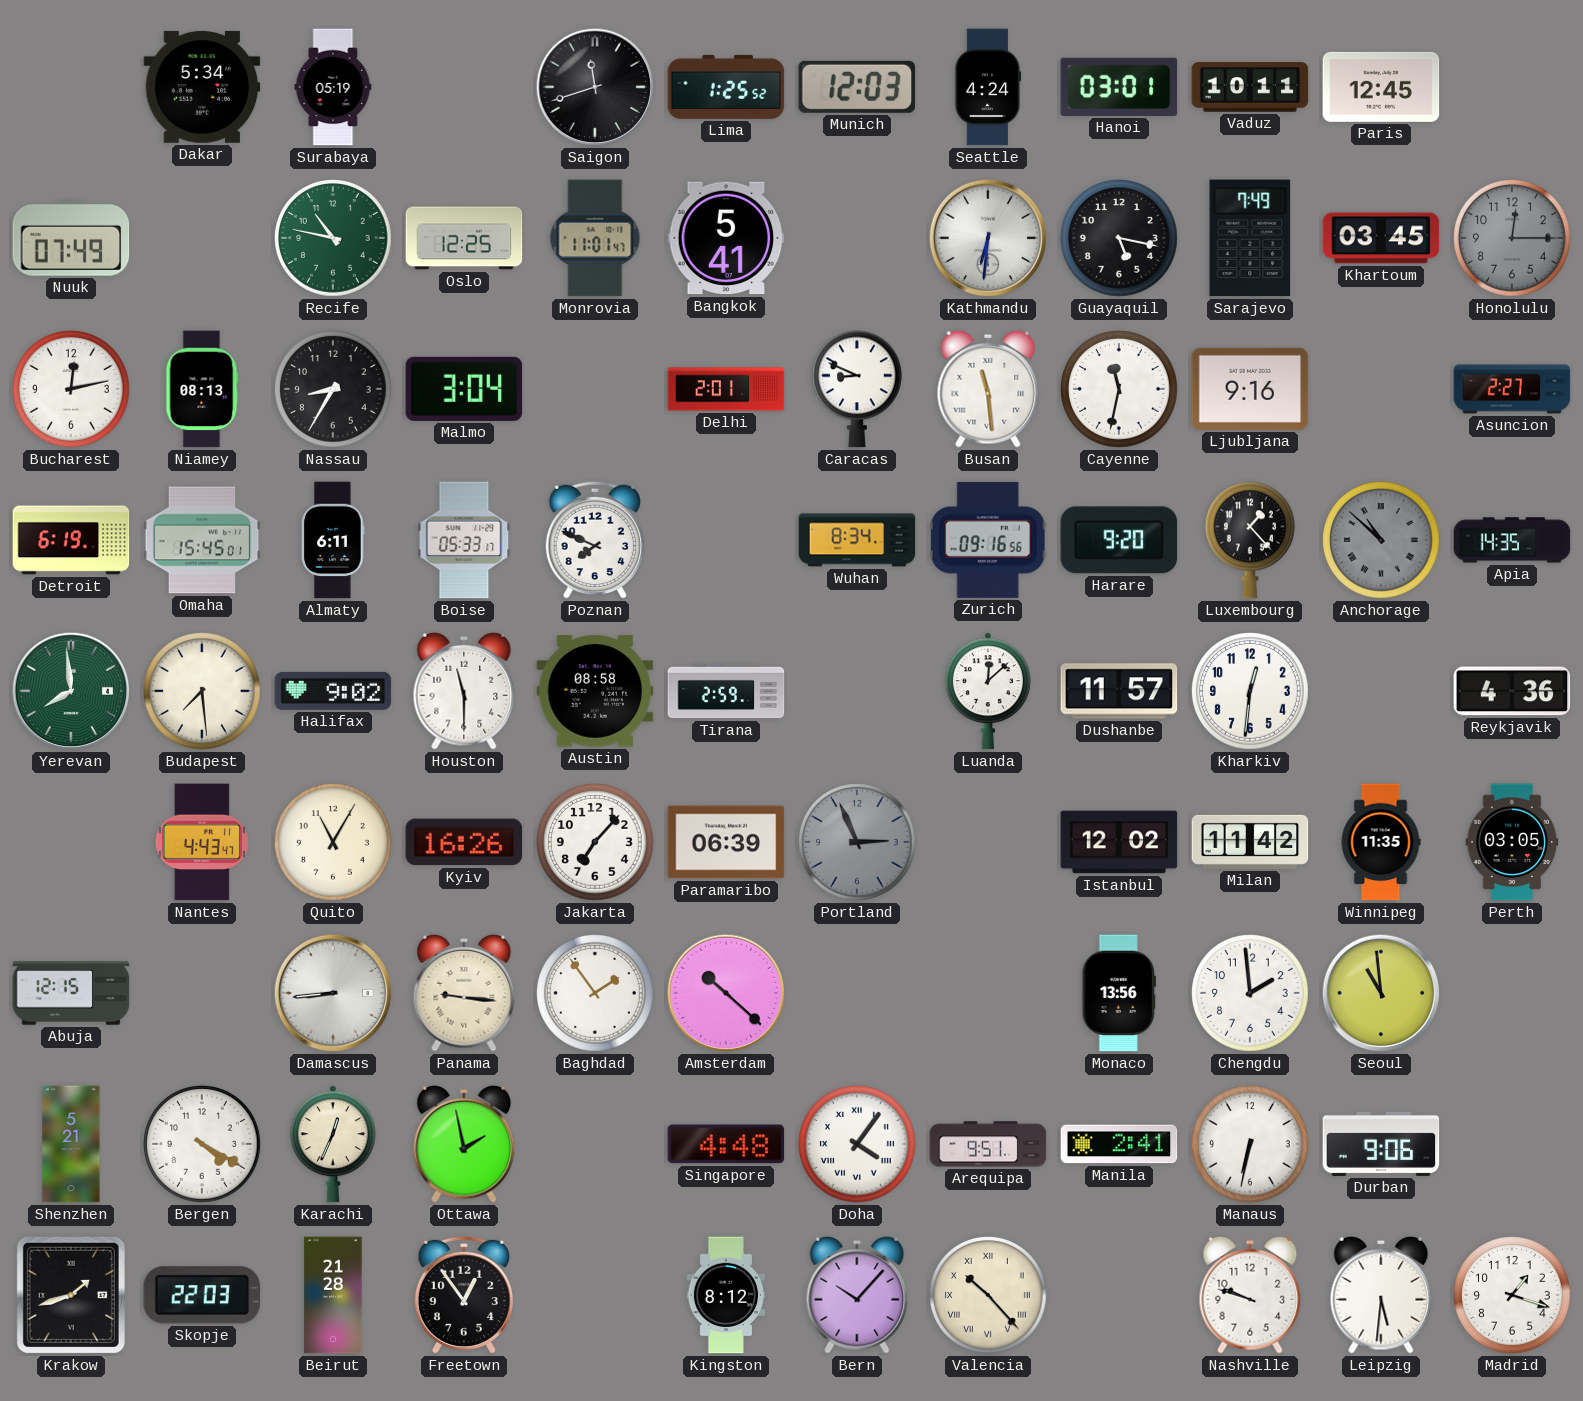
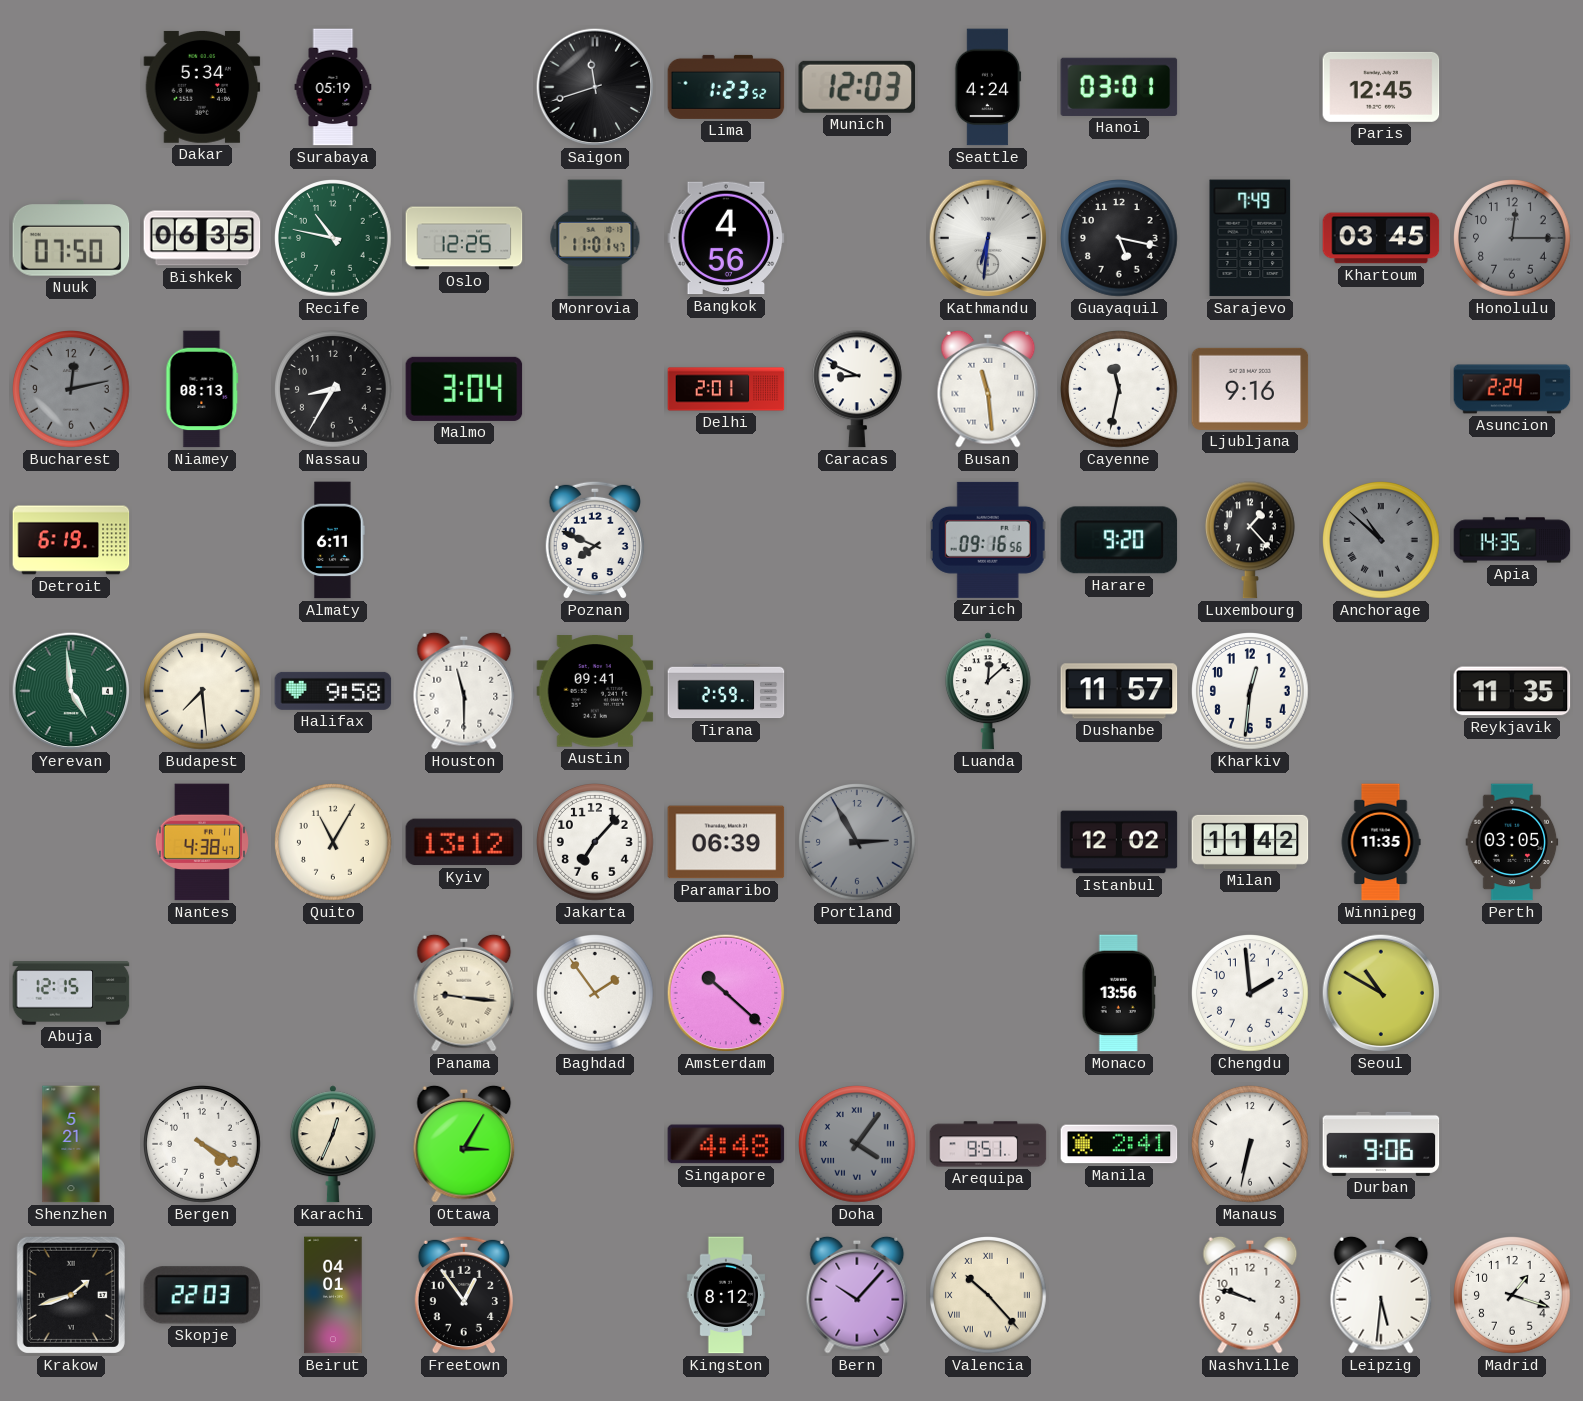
Lima: 1:25 -> 1:23 (726, 87)
Vaduz: 10:11 -> none (1250, 87)
Nuuk: 07:49 -> 07:50 (71, 239)
Bishkek: none -> 06:35 (202, 238)
Bangkok: 5:41 -> 4:56 (726, 238)
Bucharest dial: white -> grey (72, 390)
Asuncion: 2:27 -> 2:24 (1512, 389)
Omaha: 15:45 -> none (202, 540)
Boise: 05:33 -> none (464, 540)
Wuhan: 8:34 -> none (857, 540)
Yerevan: 7:59 -> 4:59 (71, 691)
Halifax: 9:02 -> 9:58 (333, 691)
Austin: 08:58 -> 09:41 (595, 691)
Reykjavik: 4:36 -> 11:35 (1512, 691)
Nantes: 4:43 -> 4:38 (202, 842)
Kyiv: 16:26 -> 13:12 (464, 842)
Portland: 2:56 -> 2:55 (858, 843)
Damascus: 8:44 -> none (333, 993)
Seoul: 10:59 -> 10:50 (1381, 993)
Ottawa: 1:58 -> 3:05 (464, 1144)
Doha dial: white -> grey (858, 1145)
Beirut: 21:28 -> 04:01 (333, 1295)
